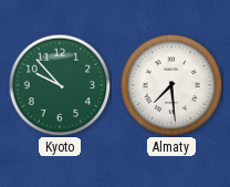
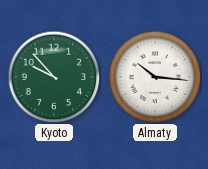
Almaty: 7:29 -> 10:16 (155, 77)
